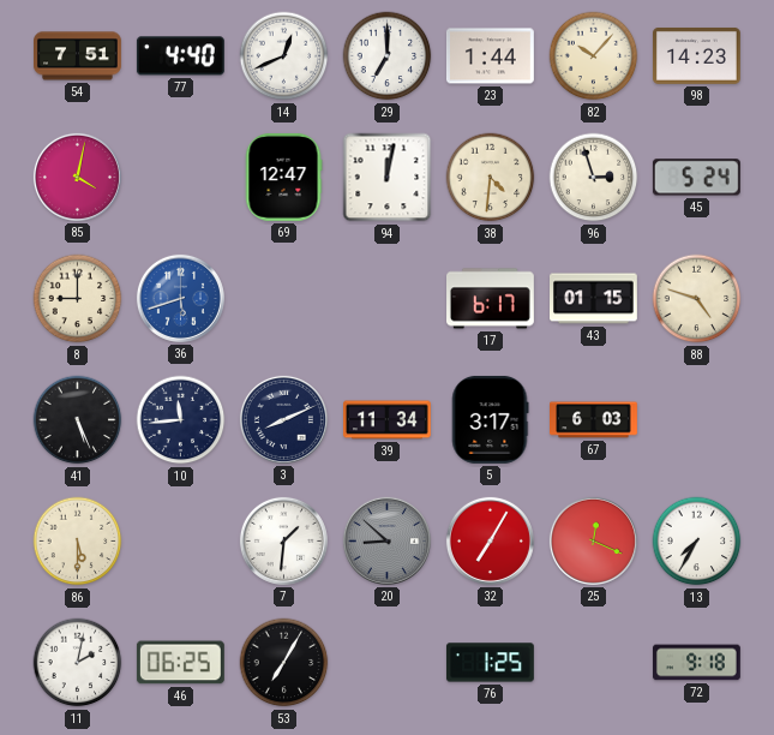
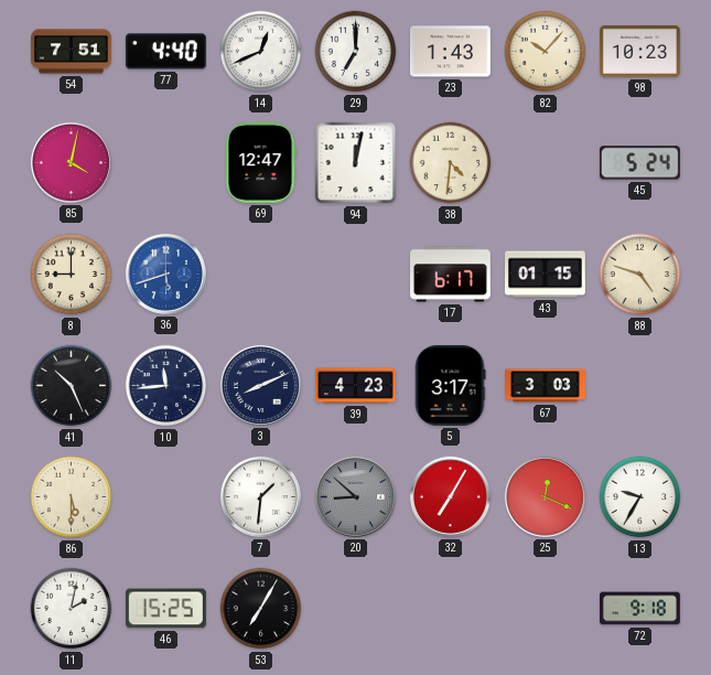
23: 1:44 -> 1:43 (450, 52)
98: 14:23 -> 10:23 (640, 51)
96: 2:57 -> none (594, 178)
41: 5:26 -> 10:26 (72, 386)
39: 11:34 -> 4:23 (356, 386)
67: 6:03 -> 3:03 (546, 386)
13: 7:35 -> 9:35 (640, 497)
46: 06:25 -> 15:25 (165, 609)
76: 1:25 -> none (491, 663)
